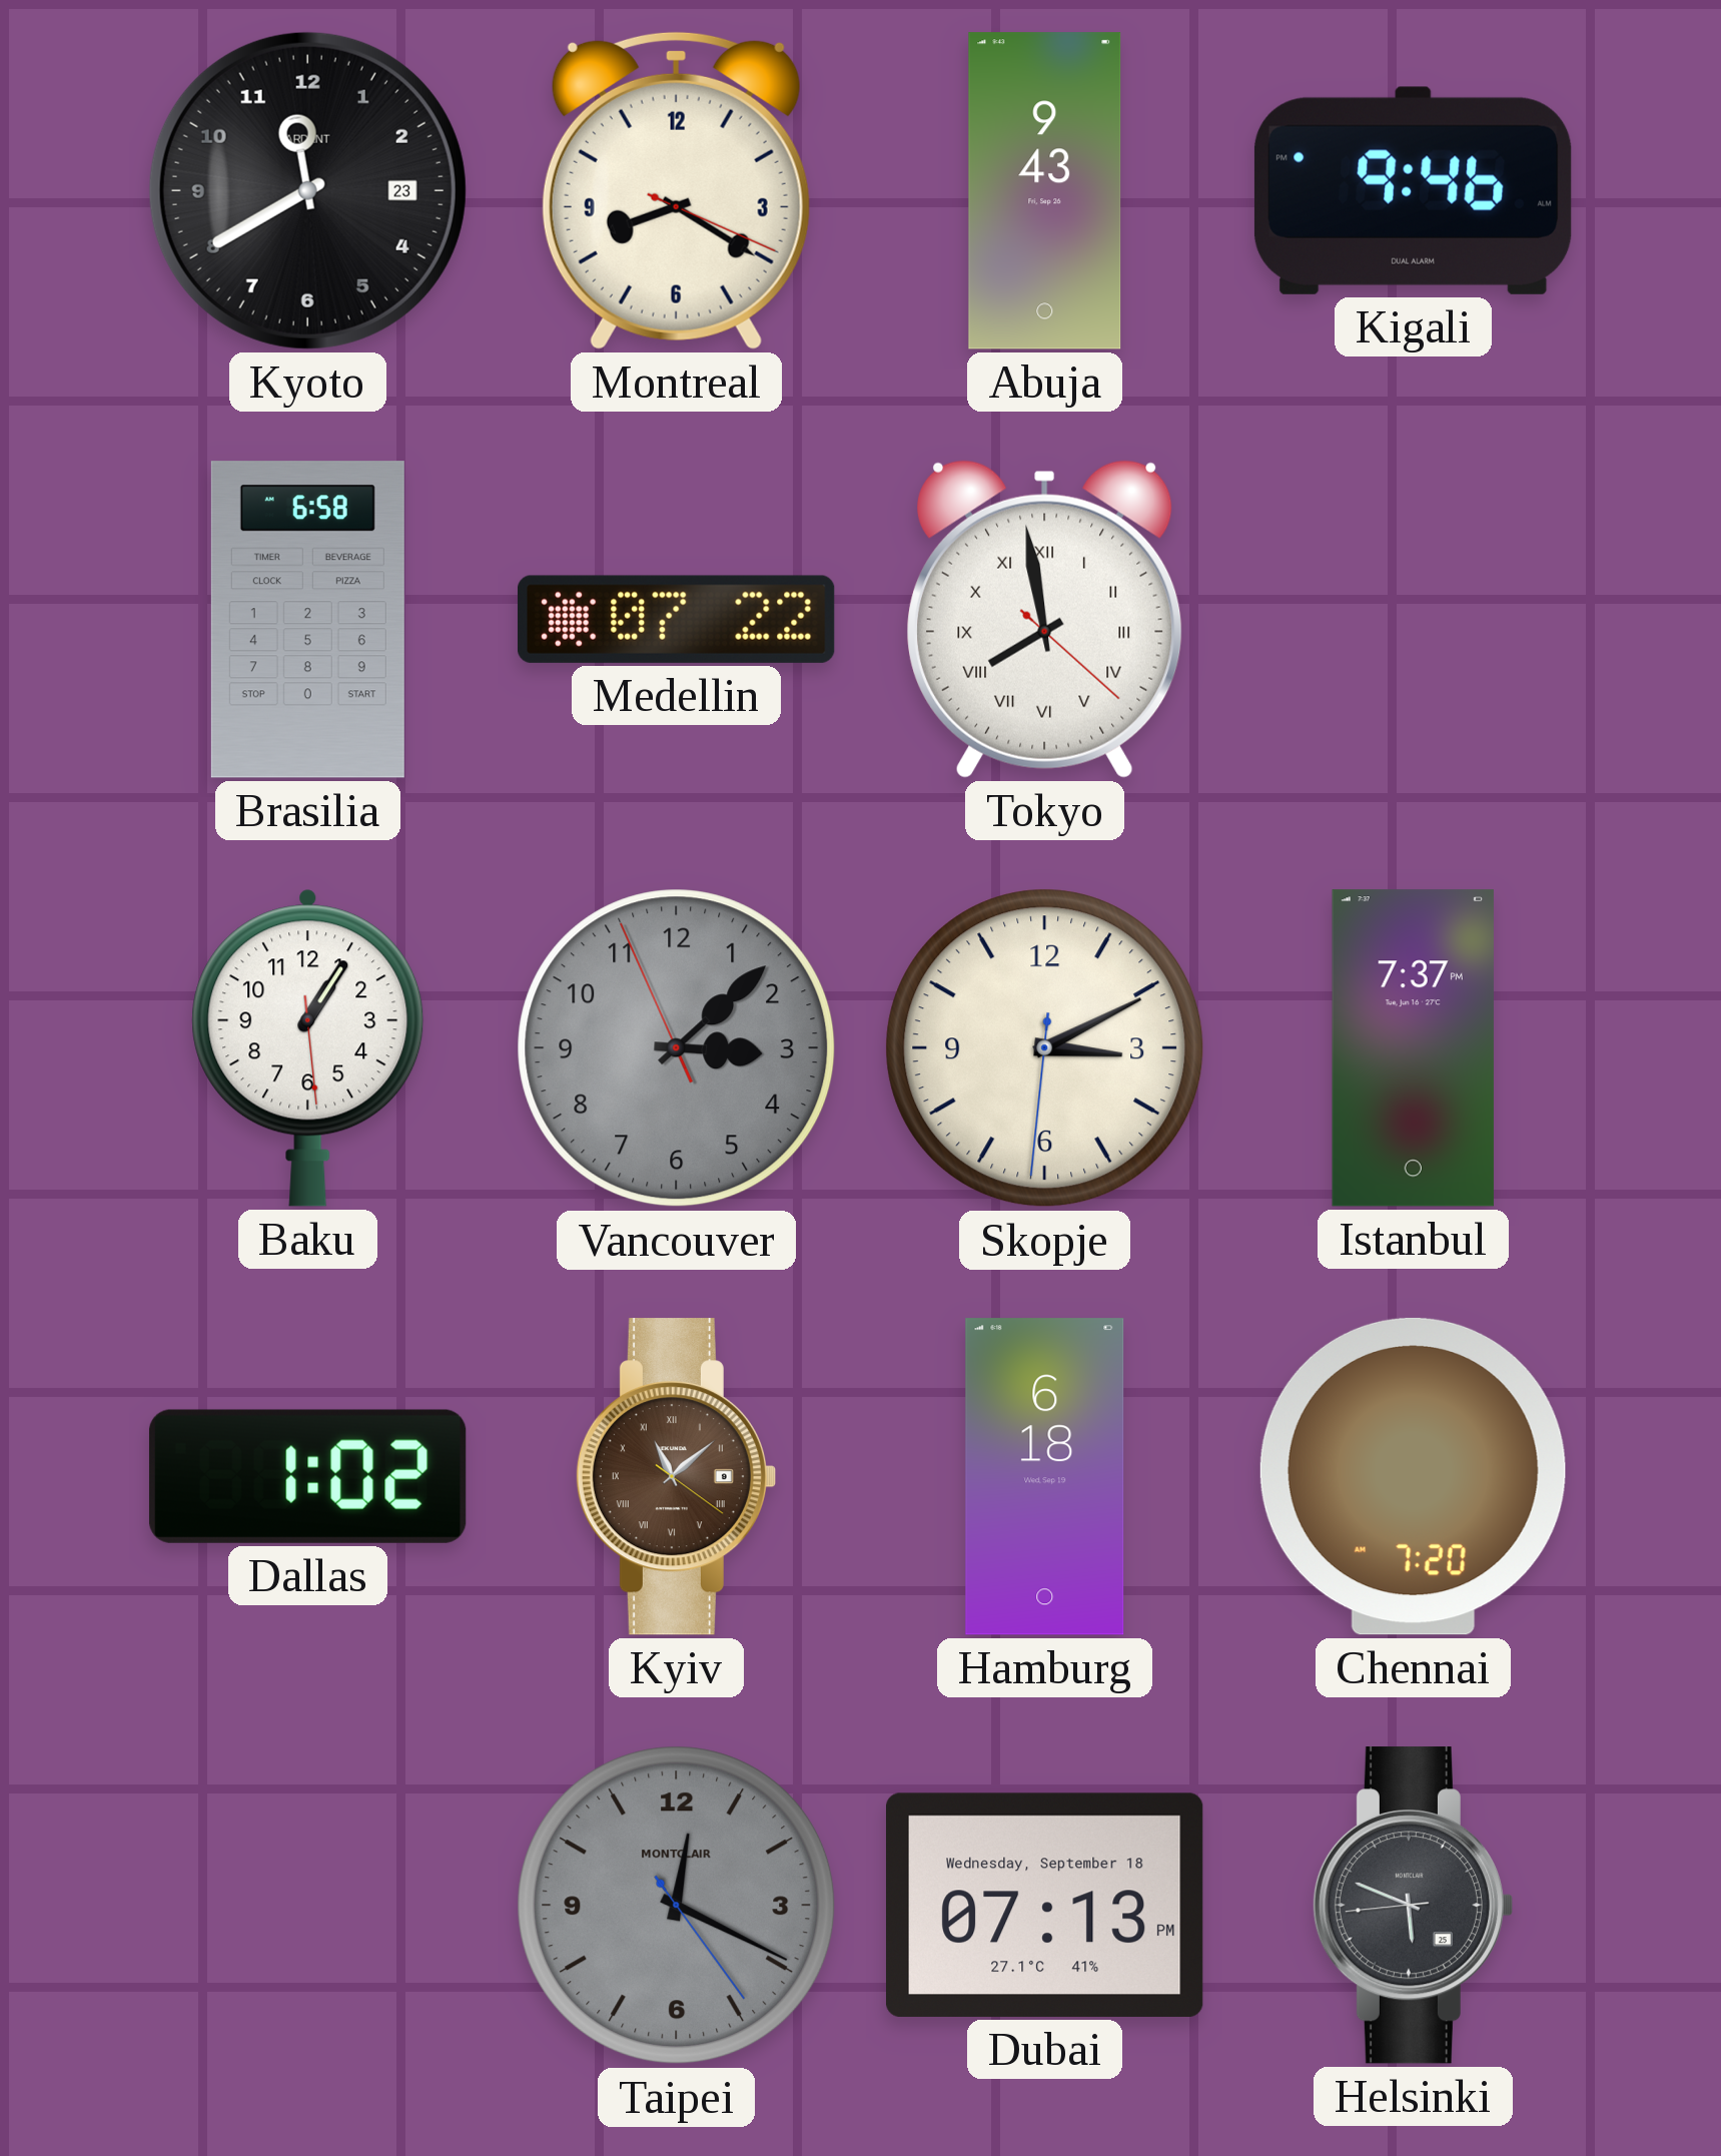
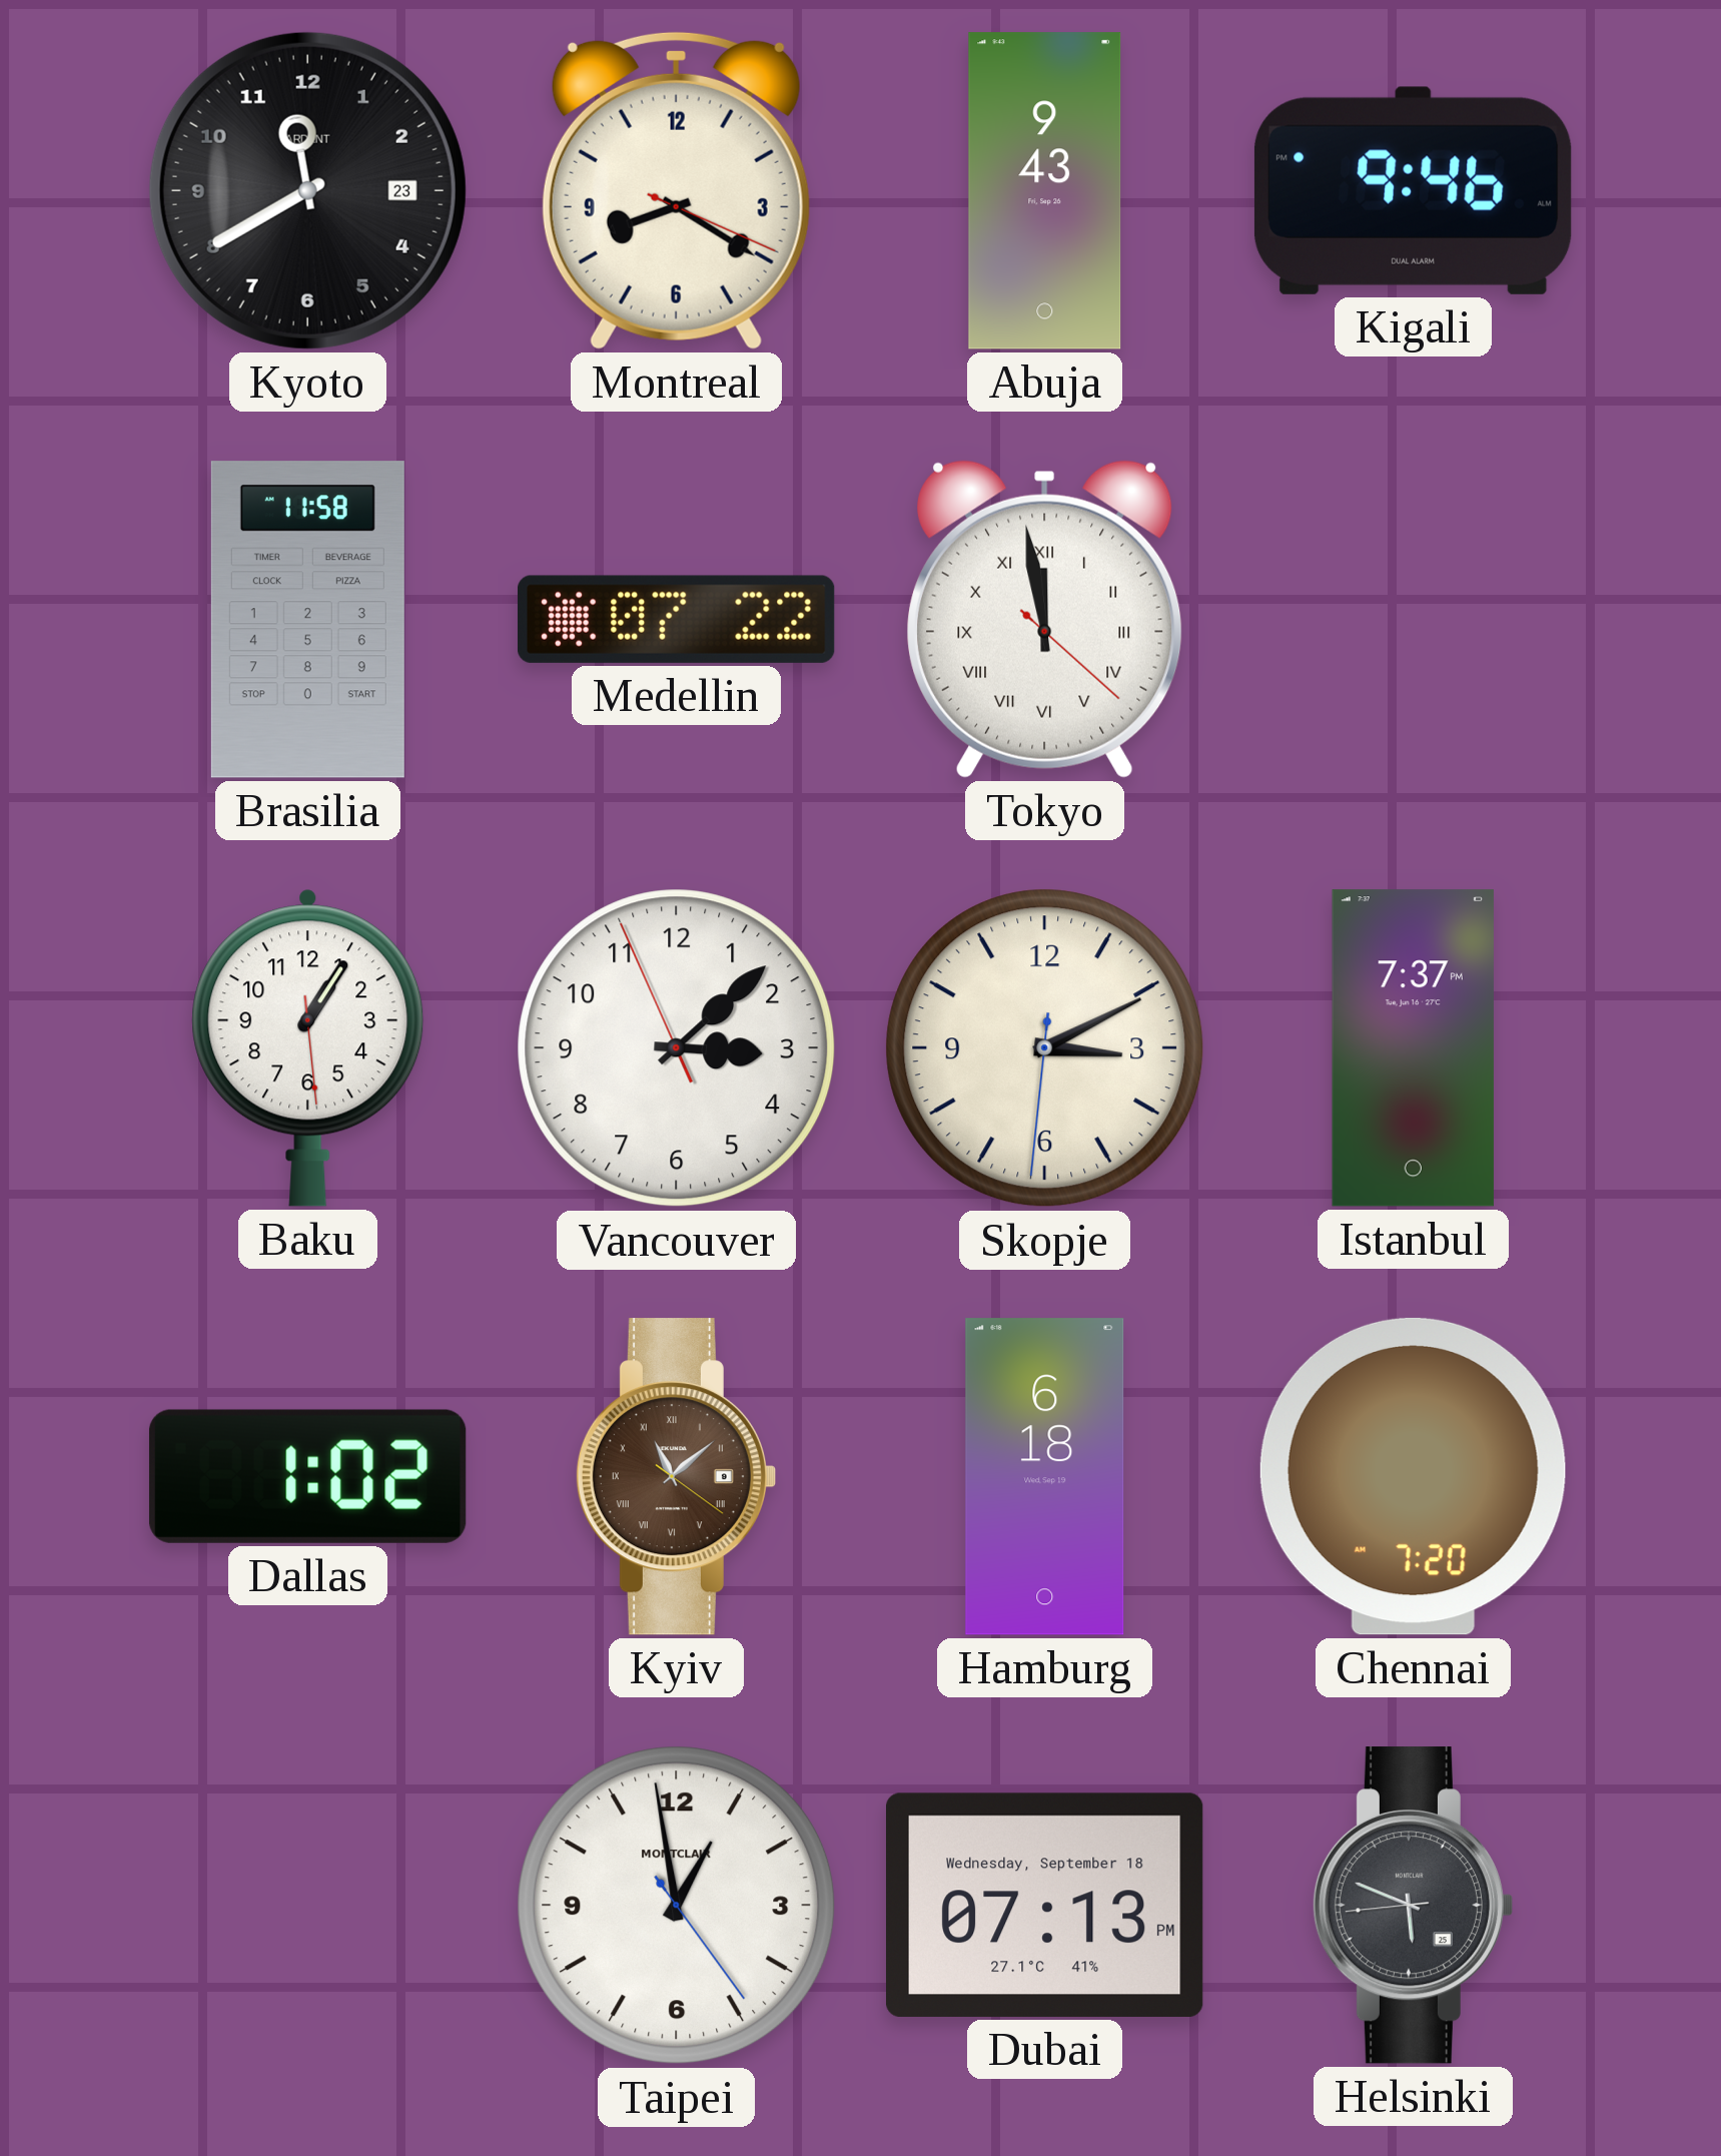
Brasilia: 6:58 -> 11:58 (307, 620)
Tokyo: 7:58 -> 11:58 (1045, 619)
Vancouver dial: grey -> white (677, 1048)
Taipei: 12:19 -> 12:58 (677, 1906)
Taipei dial: grey -> white (677, 1906)
